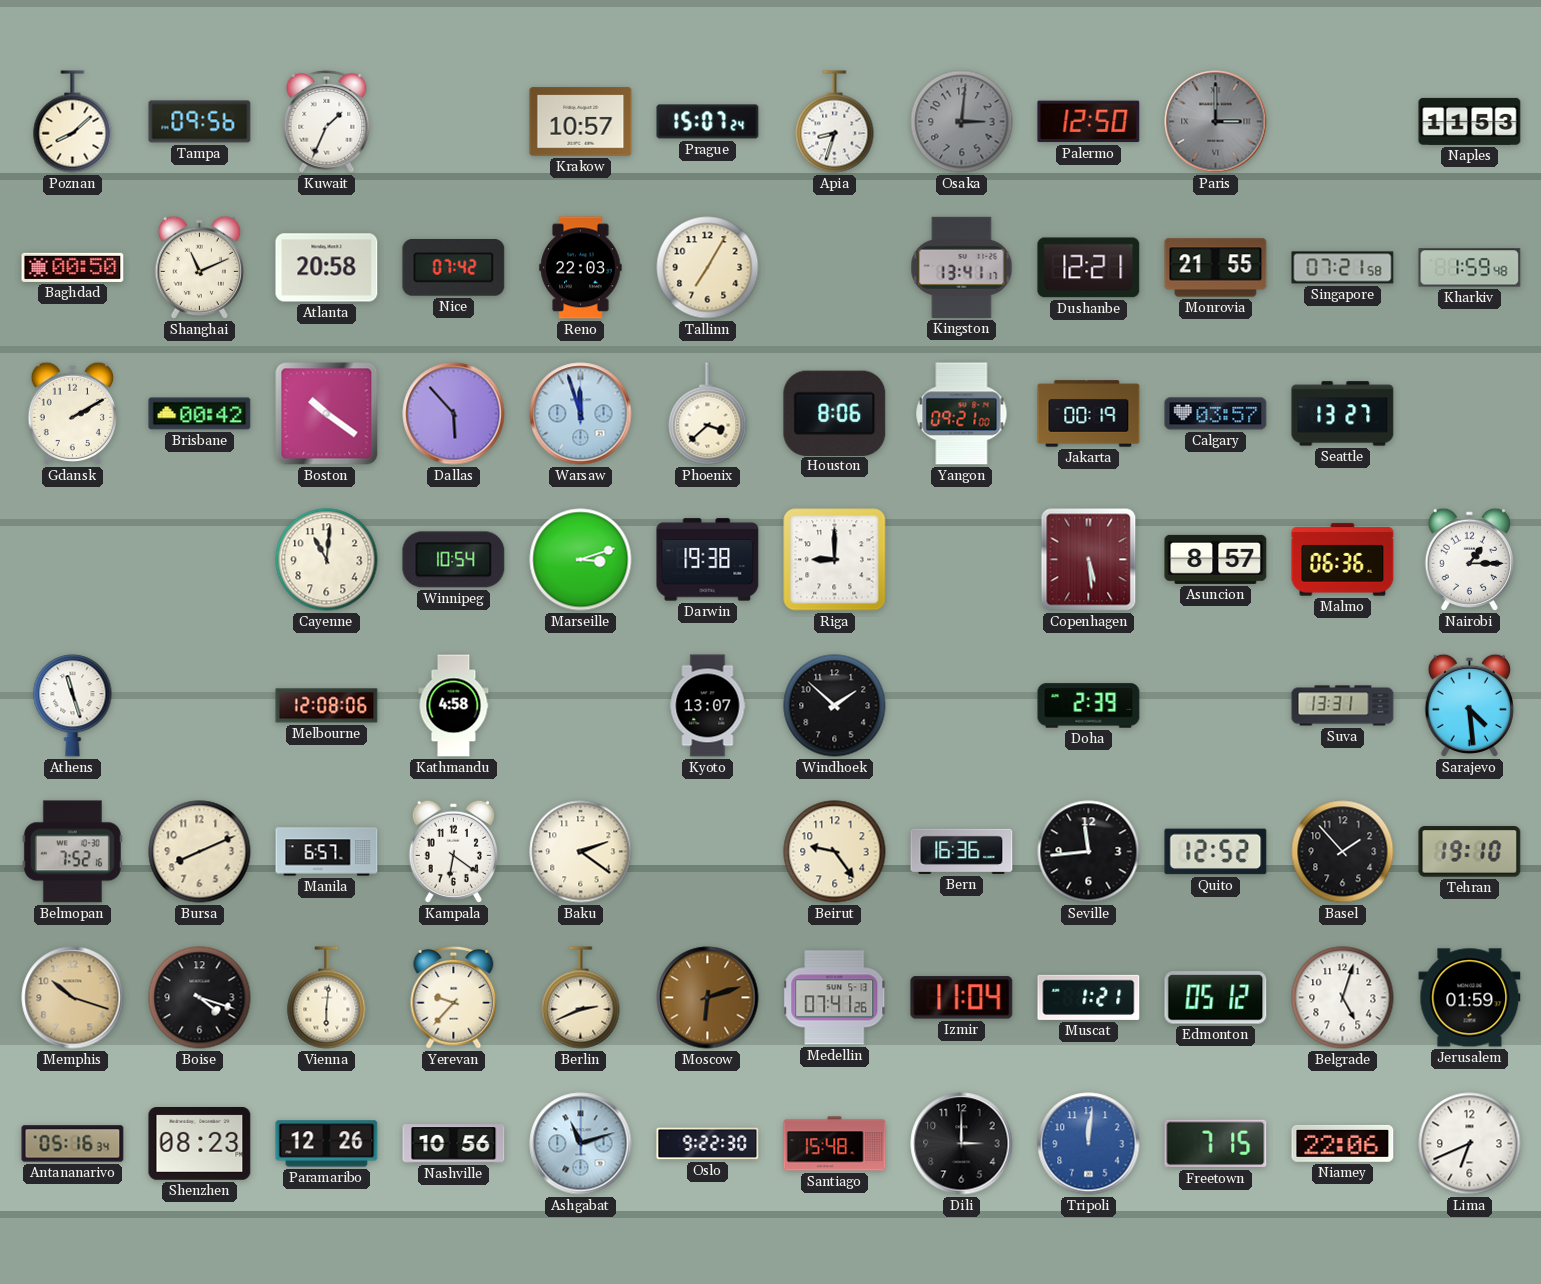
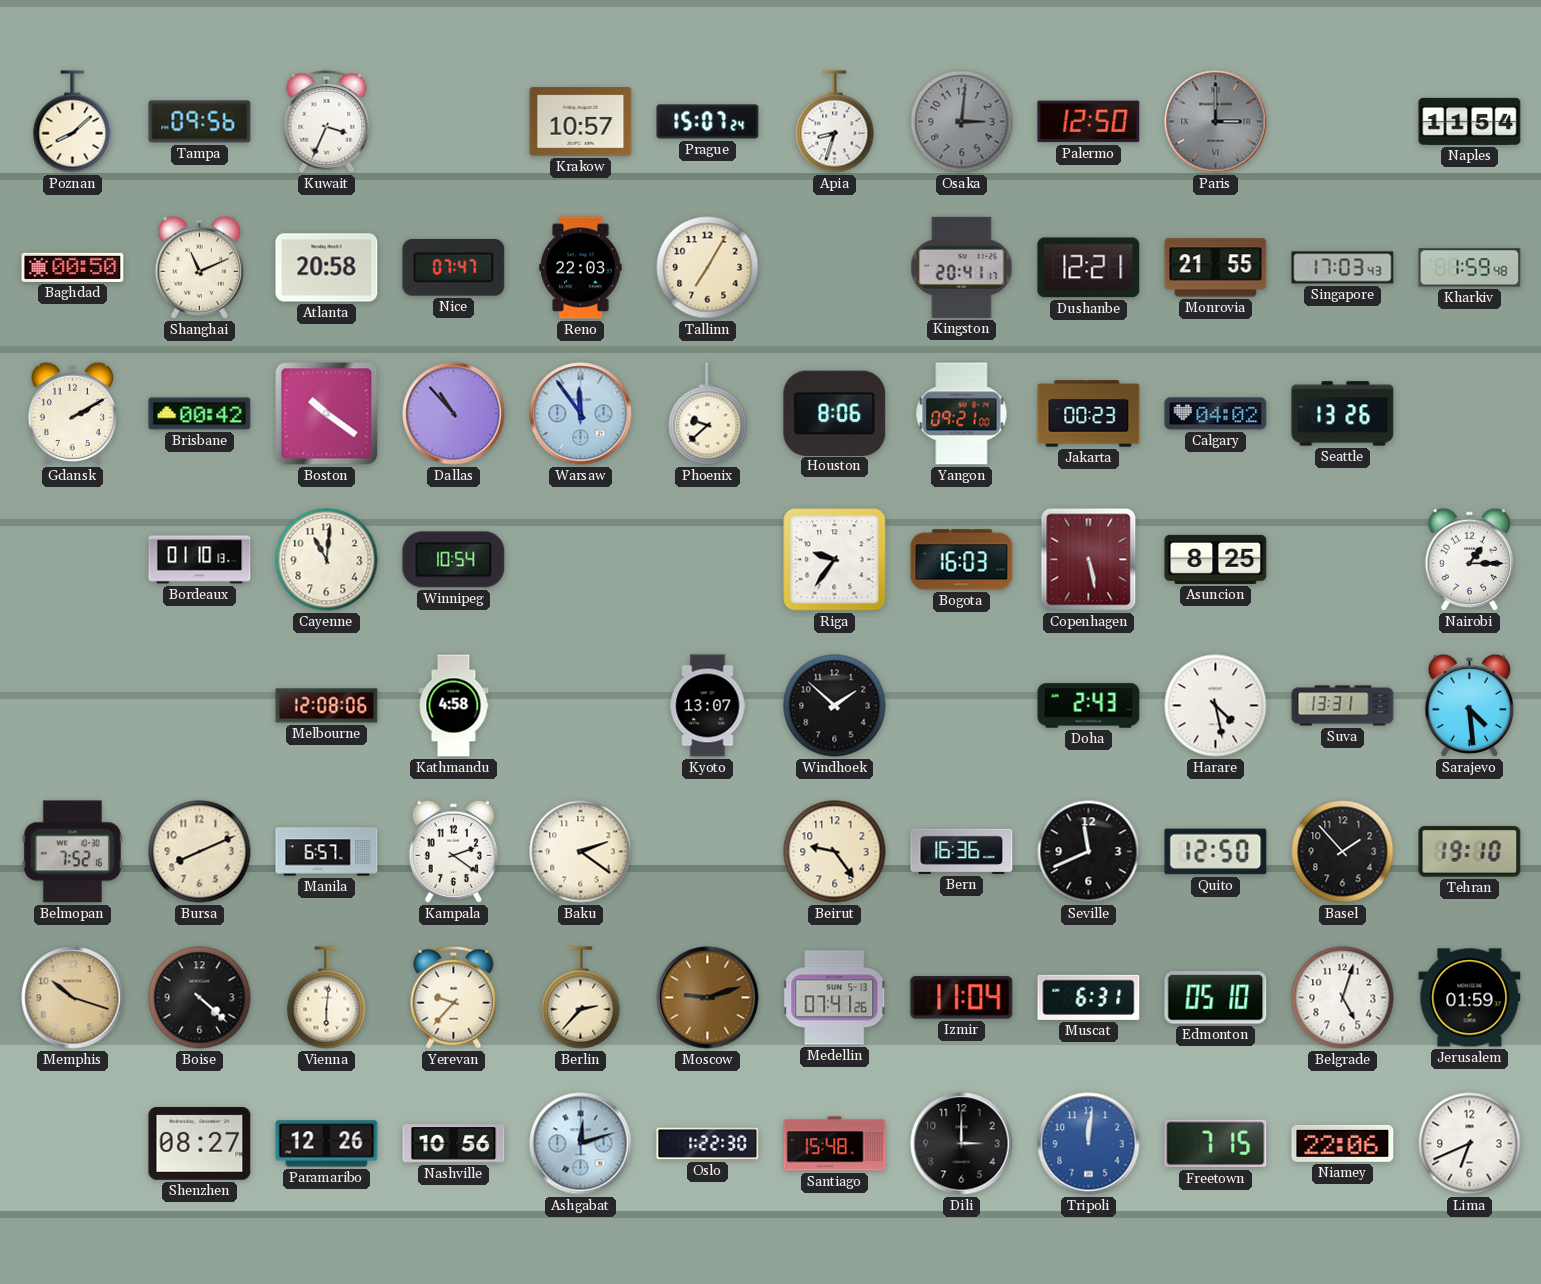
Kuwait: 1:34 -> 3:34 (327, 121)
Naples: 11:53 -> 11:54 (1470, 121)
Nice: 07:42 -> 07:47 (454, 268)
Kingston: 13:41 -> 20:41 (962, 267)
Singapore: 07:21 -> 17:03 (1343, 268)
Dallas: 5:53 -> 10:53 (454, 414)
Warsaw: 11:57 -> 11:54 (581, 414)
Phoenix: 3:38 -> 9:38 (708, 414)
Jakarta: 00:19 -> 00:23 (1089, 414)
Calgary: 03:57 -> 04:02 (1216, 414)
Seattle: 13:27 -> 13:26 (1343, 414)
Bordeaux: none -> 01:10 (200, 560)
Marseille: 3:12 -> none (581, 560)
Darwin: 19:38 -> none (708, 560)
Riga: 9:00 -> 9:36 (835, 560)
Bogota: none -> 16:03 (962, 560)
Copenhagen: 5:29 -> 5:28 (1089, 560)
Asuncion: 8:57 -> 8:25 (1216, 559)
Malmo: 06:36 -> none (1343, 560)
Athens: 11:27 -> none (73, 706)
Doha: 2:39 -> 2:43 (1089, 706)
Harare: none -> 4:28 (1216, 706)
Kampala: 6:21 -> 2:21 (453, 851)
Seville: 11:44 -> 11:41 (1089, 852)
Quito: 12:52 -> 12:50 (1216, 852)
Boise: 4:18 -> 4:22 (200, 998)
Berlin: 2:41 -> 2:37 (581, 998)
Moscow: 6:12 -> 9:12 (708, 998)
Muscat: 1:21 -> 6:31 (1089, 997)
Edmonton: 05:12 -> 05:10 (1216, 998)
Antananarivo: 05:16 -> none (73, 1144)
Shenzhen: 08:23 -> 08:27 (200, 1144)
Ashgabat: 11:12 -> 12:12 (581, 1144)
Oslo: 9:22 -> 1:22 (708, 1144)
